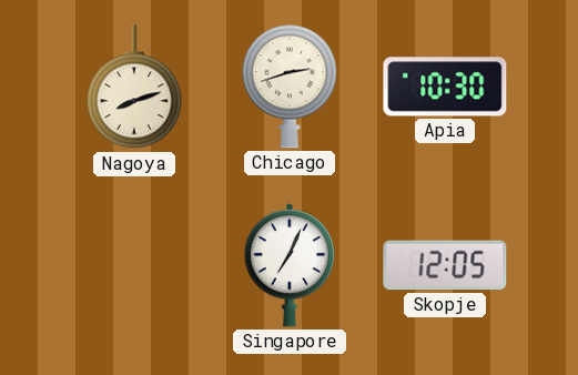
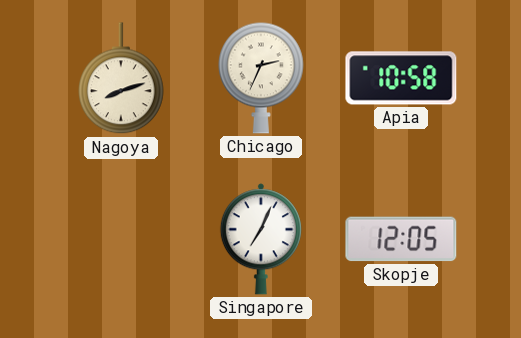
Chicago: 2:42 -> 2:34 (261, 78)
Apia: 10:30 -> 10:58 (401, 78)
